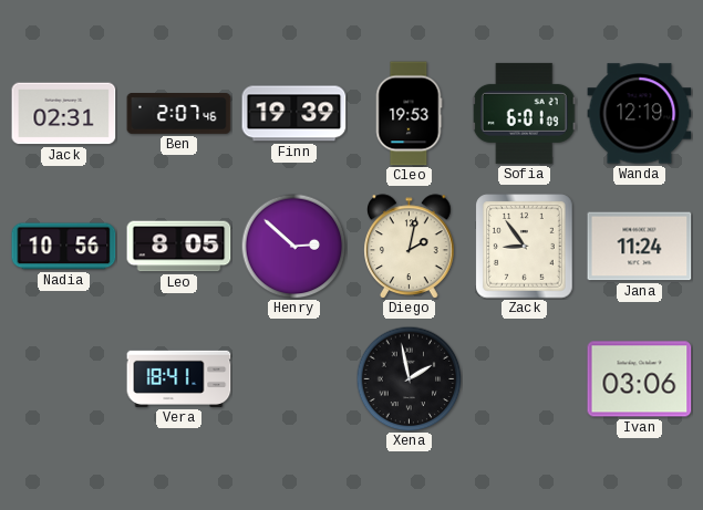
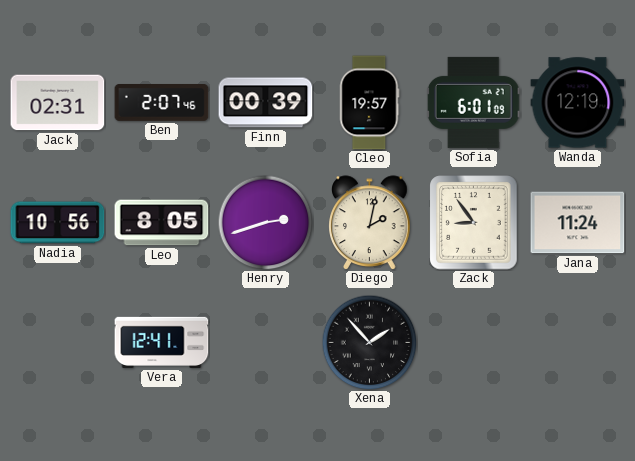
Finn: 19:39 -> 00:39 (266, 103)
Cleo: 19:53 -> 19:57 (369, 103)
Henry: 2:52 -> 2:42 (265, 222)
Vera: 18:41 -> 12:41 (162, 342)
Xena: 1:58 -> 1:53 (369, 342)
Ivan: 03:06 -> none (640, 379)
